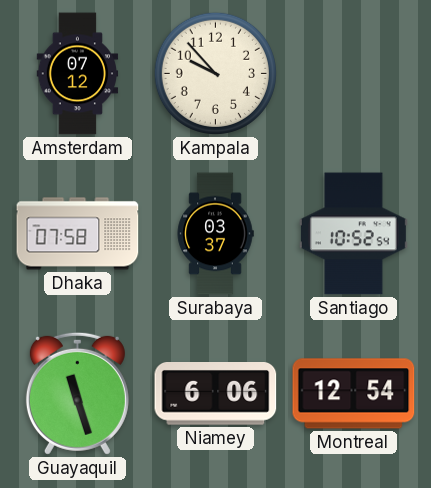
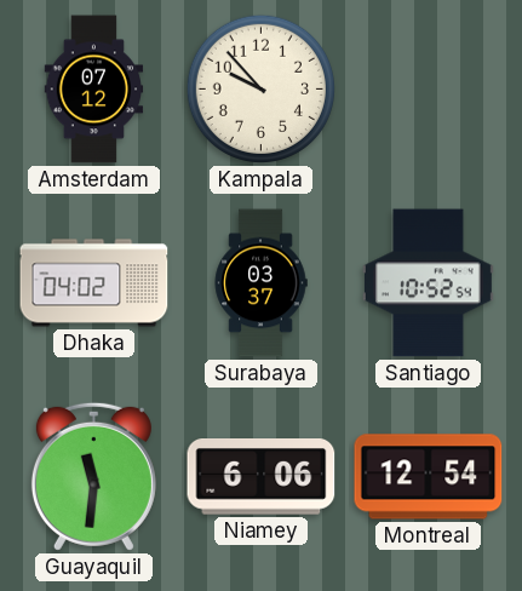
Dhaka: 07:58 -> 04:02 (94, 283)
Guayaquil: 11:27 -> 11:31 (93, 476)
